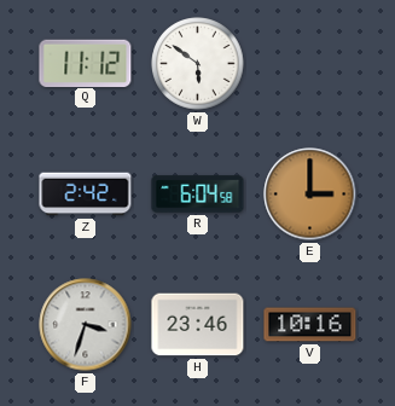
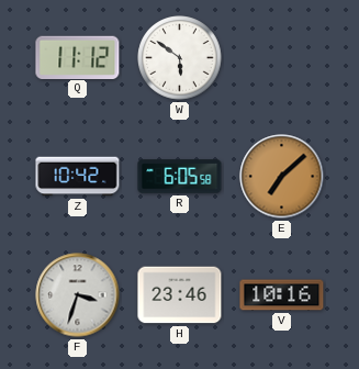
Z: 2:42 -> 10:42 (78, 177)
R: 6:04 -> 6:05 (180, 177)
E: 3:00 -> 7:08 (282, 177)
